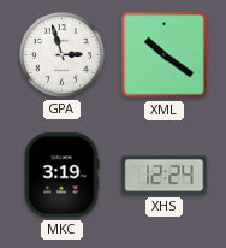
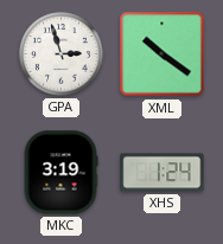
XHS: 12:24 -> 1:24 (163, 173)
